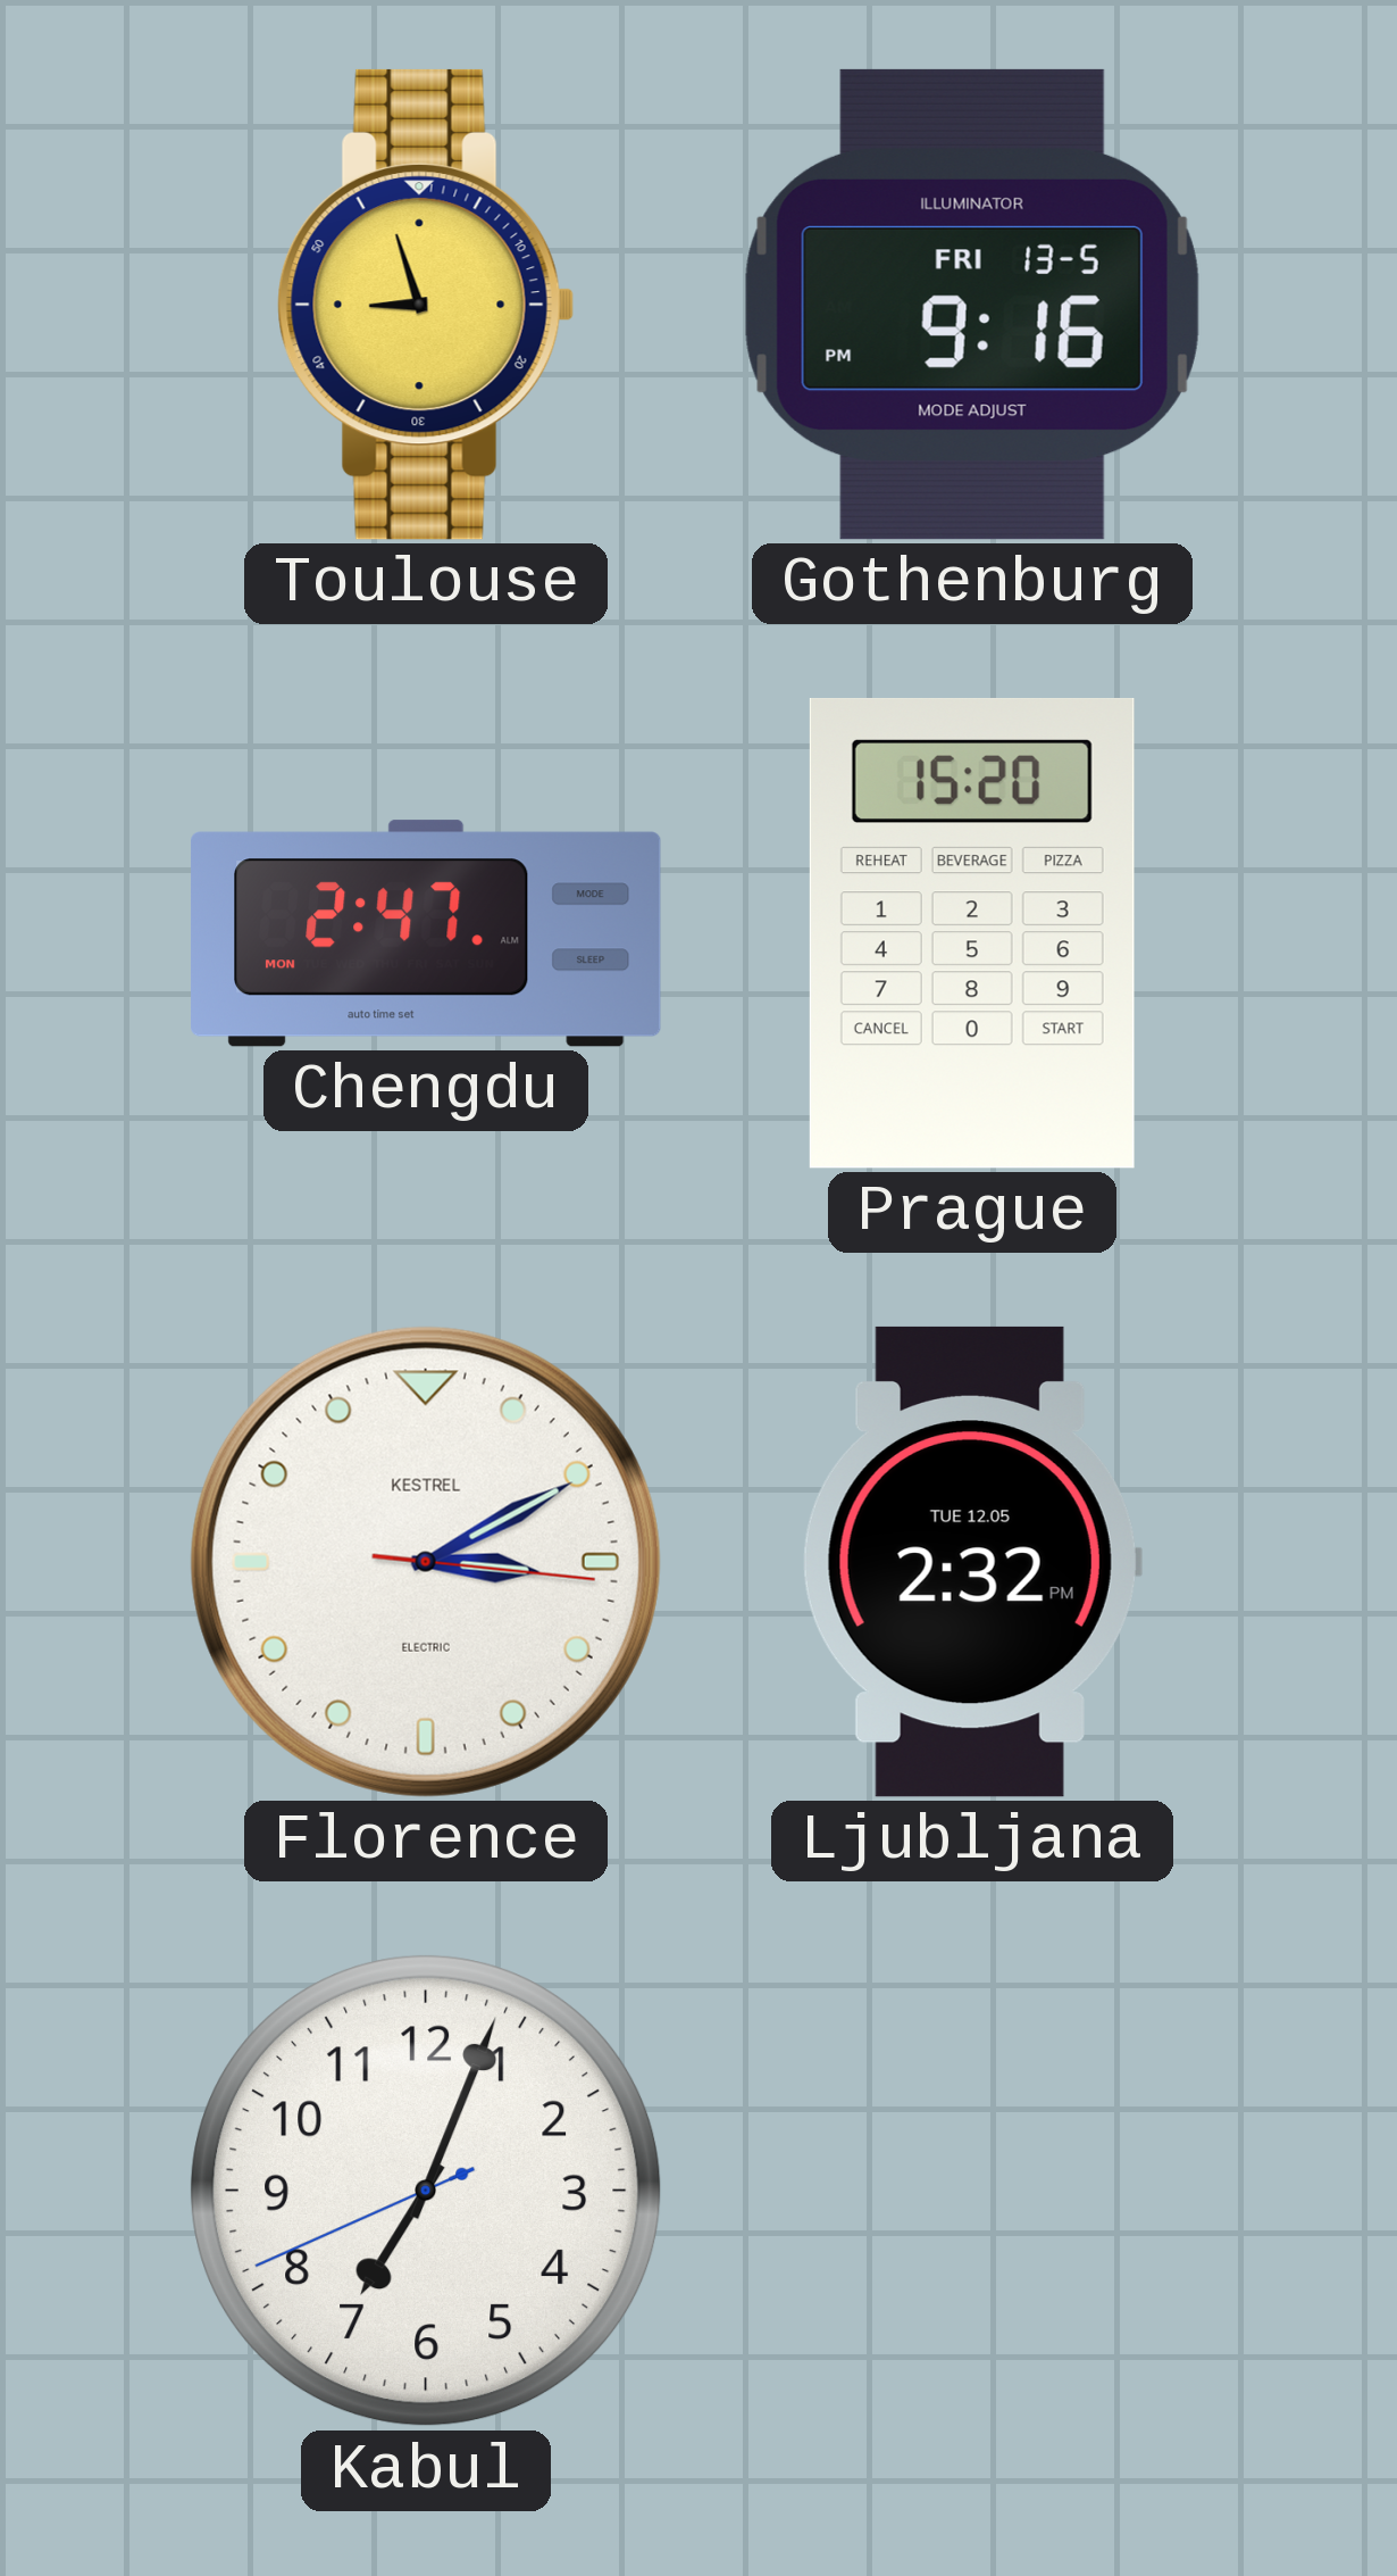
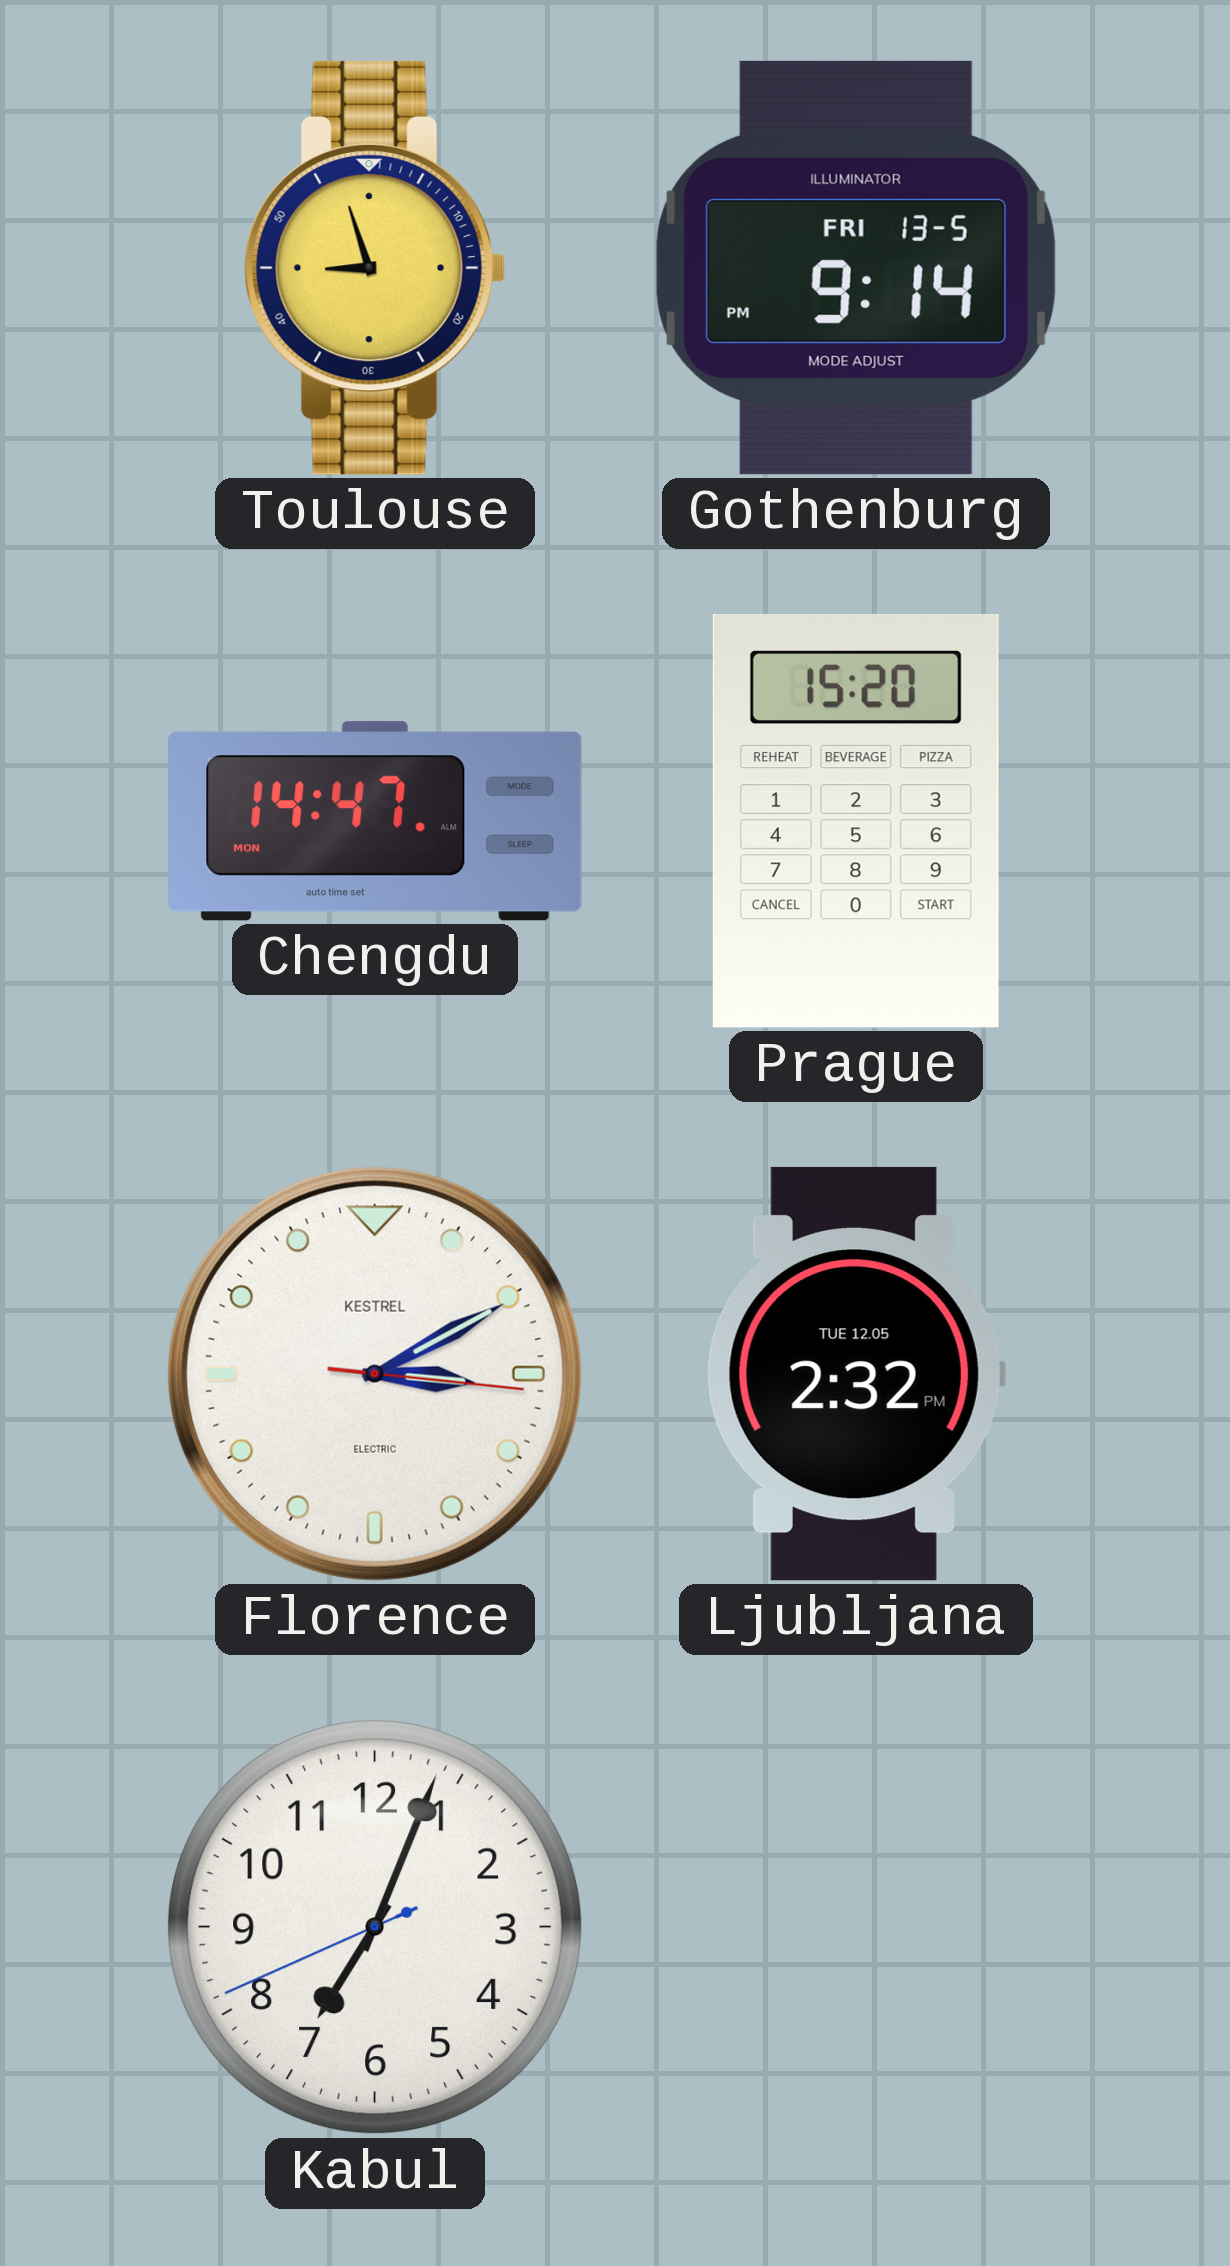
Gothenburg: 9:16 -> 9:14 (856, 268)
Chengdu: 2:47 -> 14:47 (375, 821)
